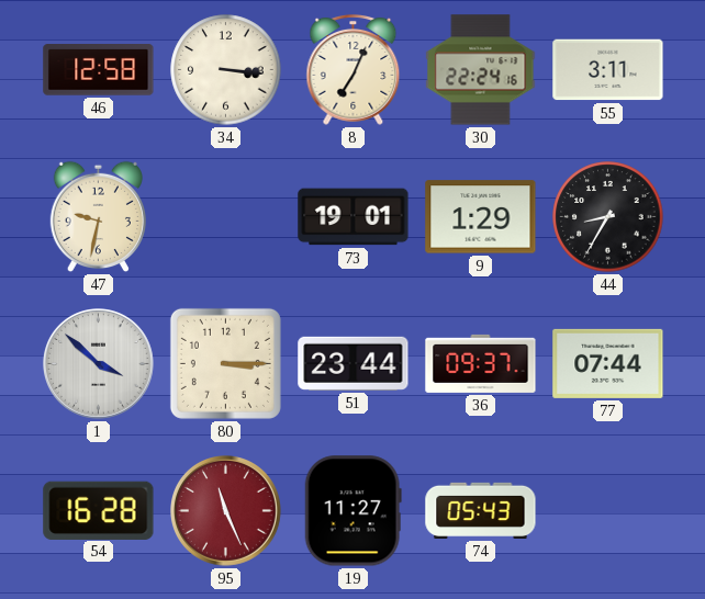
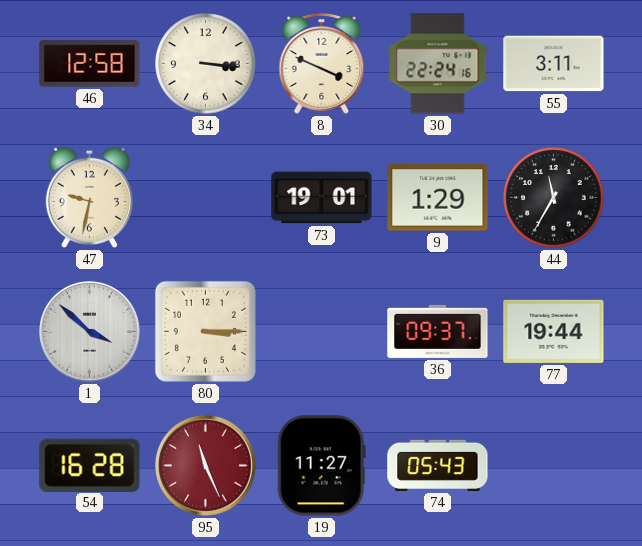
8: 7:04 -> 3:49 (322, 64)
44: 8:35 -> 11:35 (554, 198)
51: 23:44 -> none (354, 363)
77: 07:44 -> 19:44 (554, 331)
